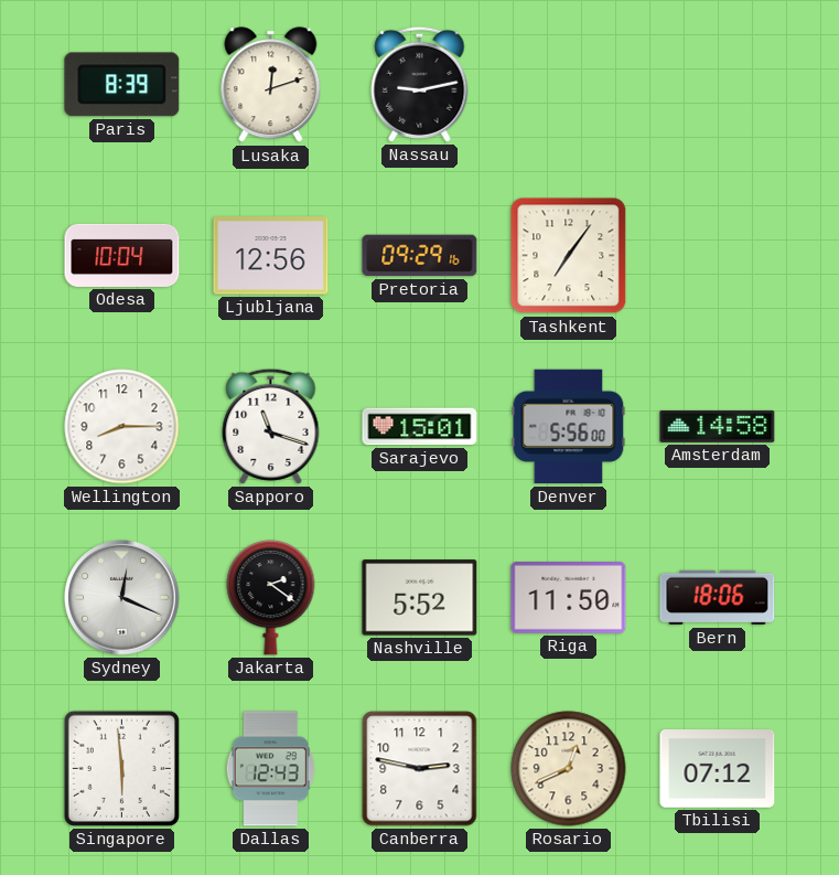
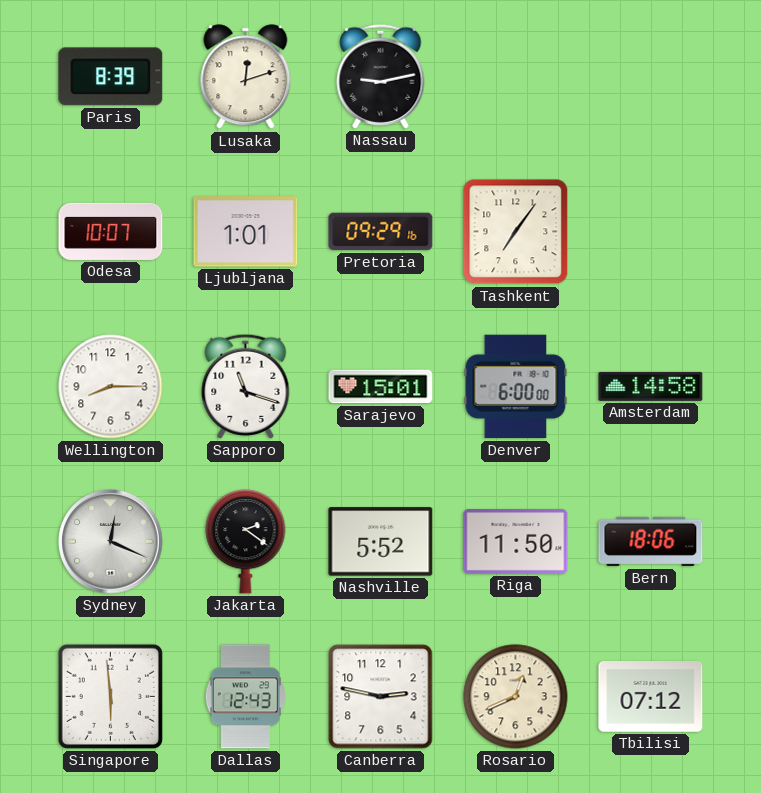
Odesa: 10:04 -> 10:07 (111, 231)
Ljubljana: 12:56 -> 1:01 (246, 232)
Denver: 5:56 -> 6:00 (516, 387)
